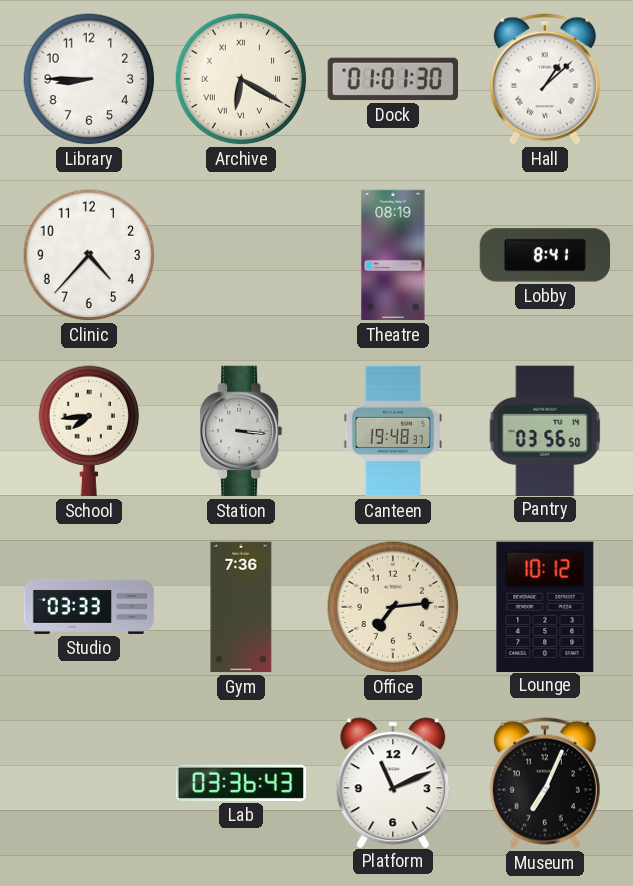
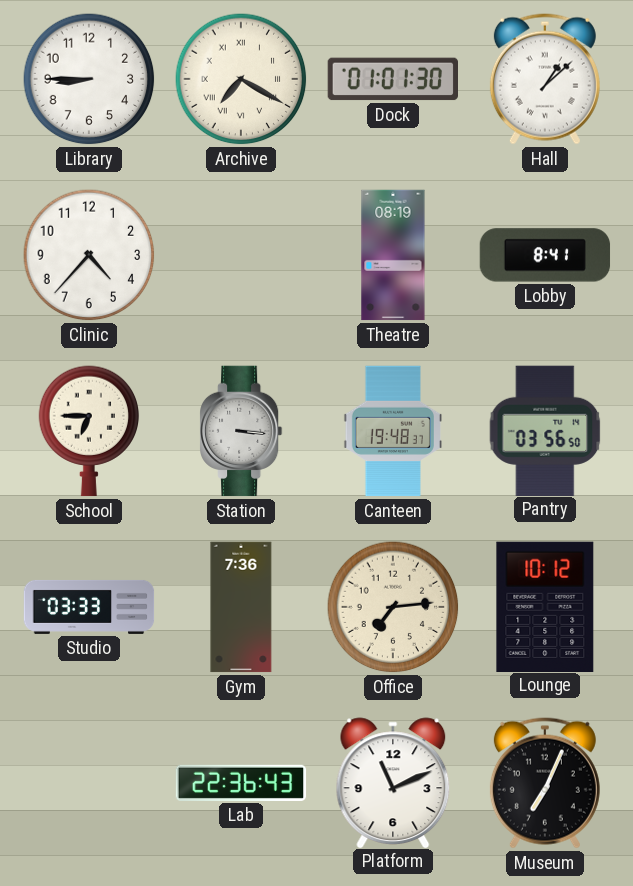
Archive: 6:20 -> 7:20 (241, 79)
School: 7:44 -> 6:45 (89, 431)
Lab: 03:36 -> 22:36 (241, 783)
